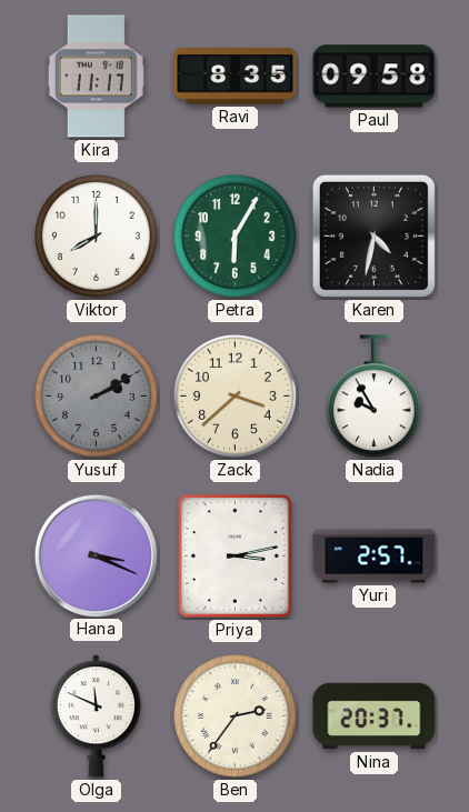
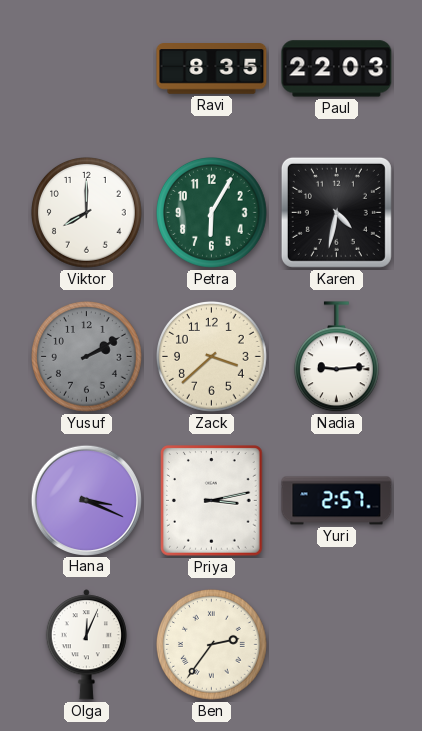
Kira: 11:17 -> none (96, 77)
Paul: 09:58 -> 22:03 (337, 69)
Nadia: 9:55 -> 9:14 (336, 357)
Olga: 11:49 -> 12:04 (86, 645)
Nina: 20:37 -> none (375, 716)
